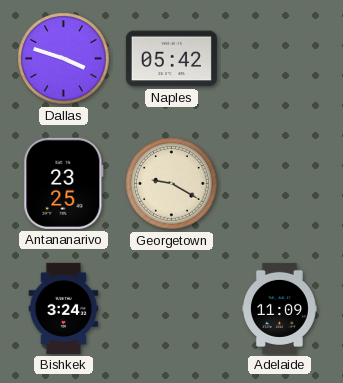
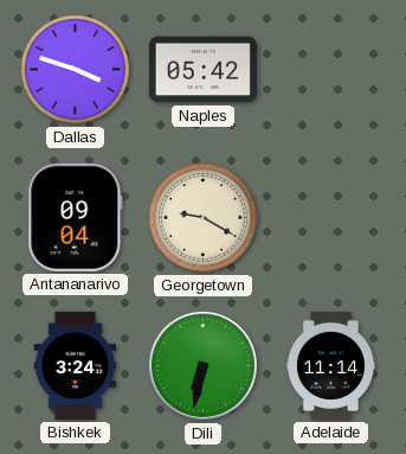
Antananarivo: 23:25 -> 09:04 (76, 217)
Dili: none -> 6:32 (204, 366)
Adelaide: 11:09 -> 11:14 (330, 365)
